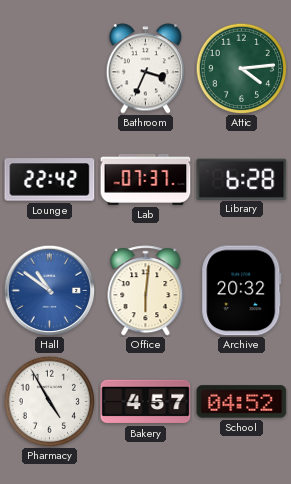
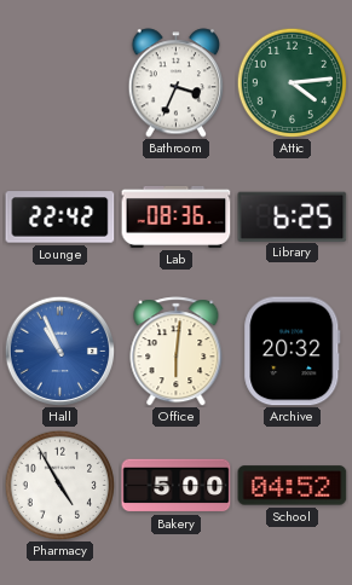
Lab: 07:37 -> 08:36 (177, 216)
Library: 6:28 -> 6:25 (293, 216)
Hall: 10:51 -> 10:56 (59, 351)
Bakery: 4:57 -> 5:00 (177, 486)
